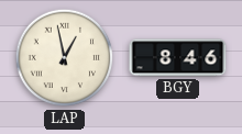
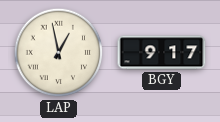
BGY: 8:46 -> 9:17 (162, 53)
